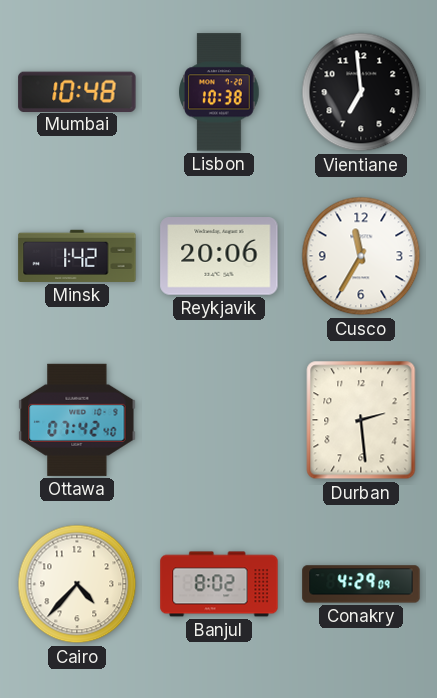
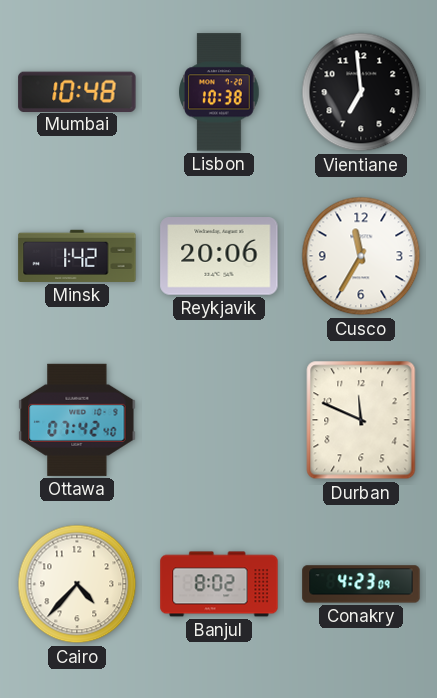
Durban: 2:29 -> 11:49 (361, 420)
Conakry: 4:29 -> 4:23 (361, 584)
